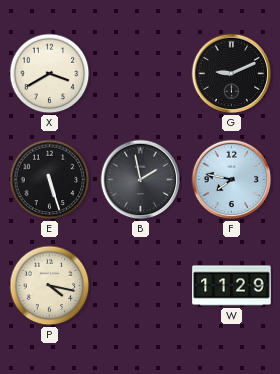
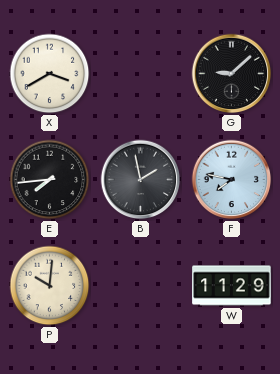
G: 9:11 -> 9:08 (232, 74)
E: 5:27 -> 7:44 (50, 180)
P: 4:17 -> 10:01 (50, 286)
